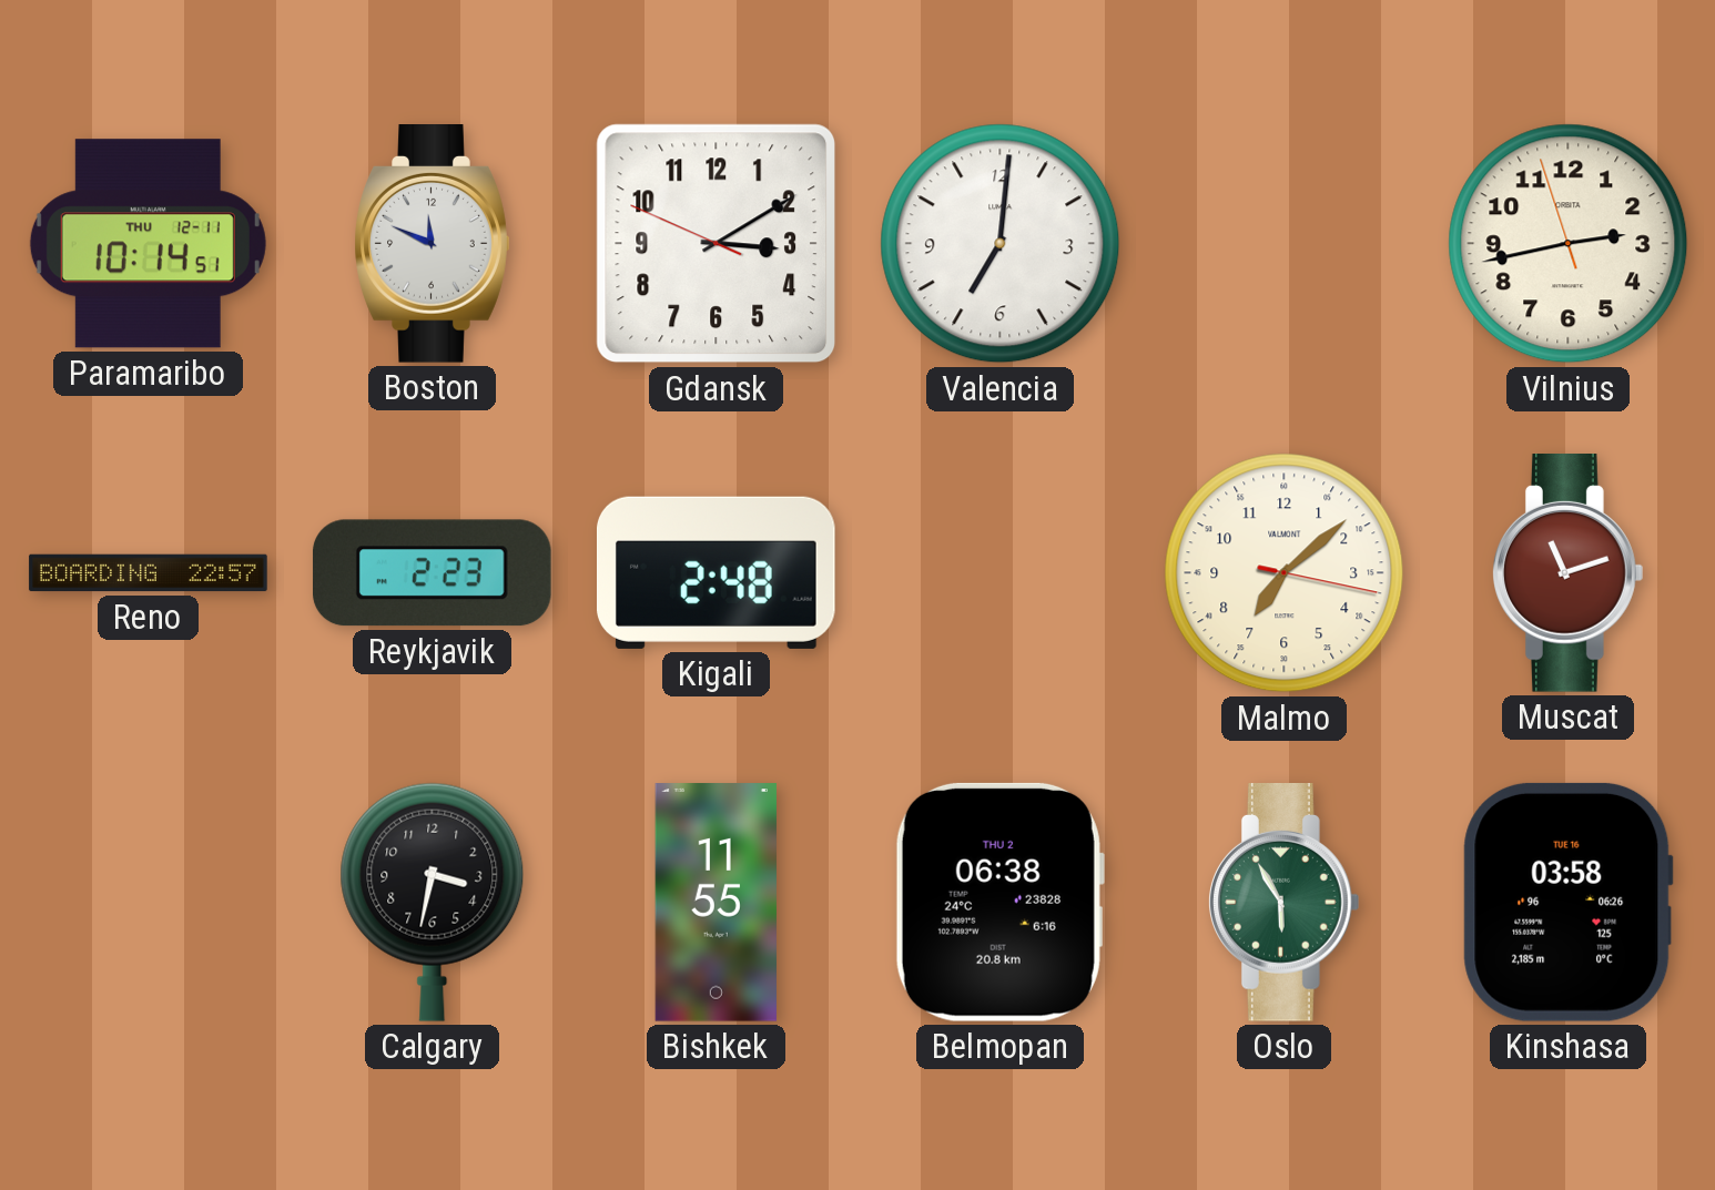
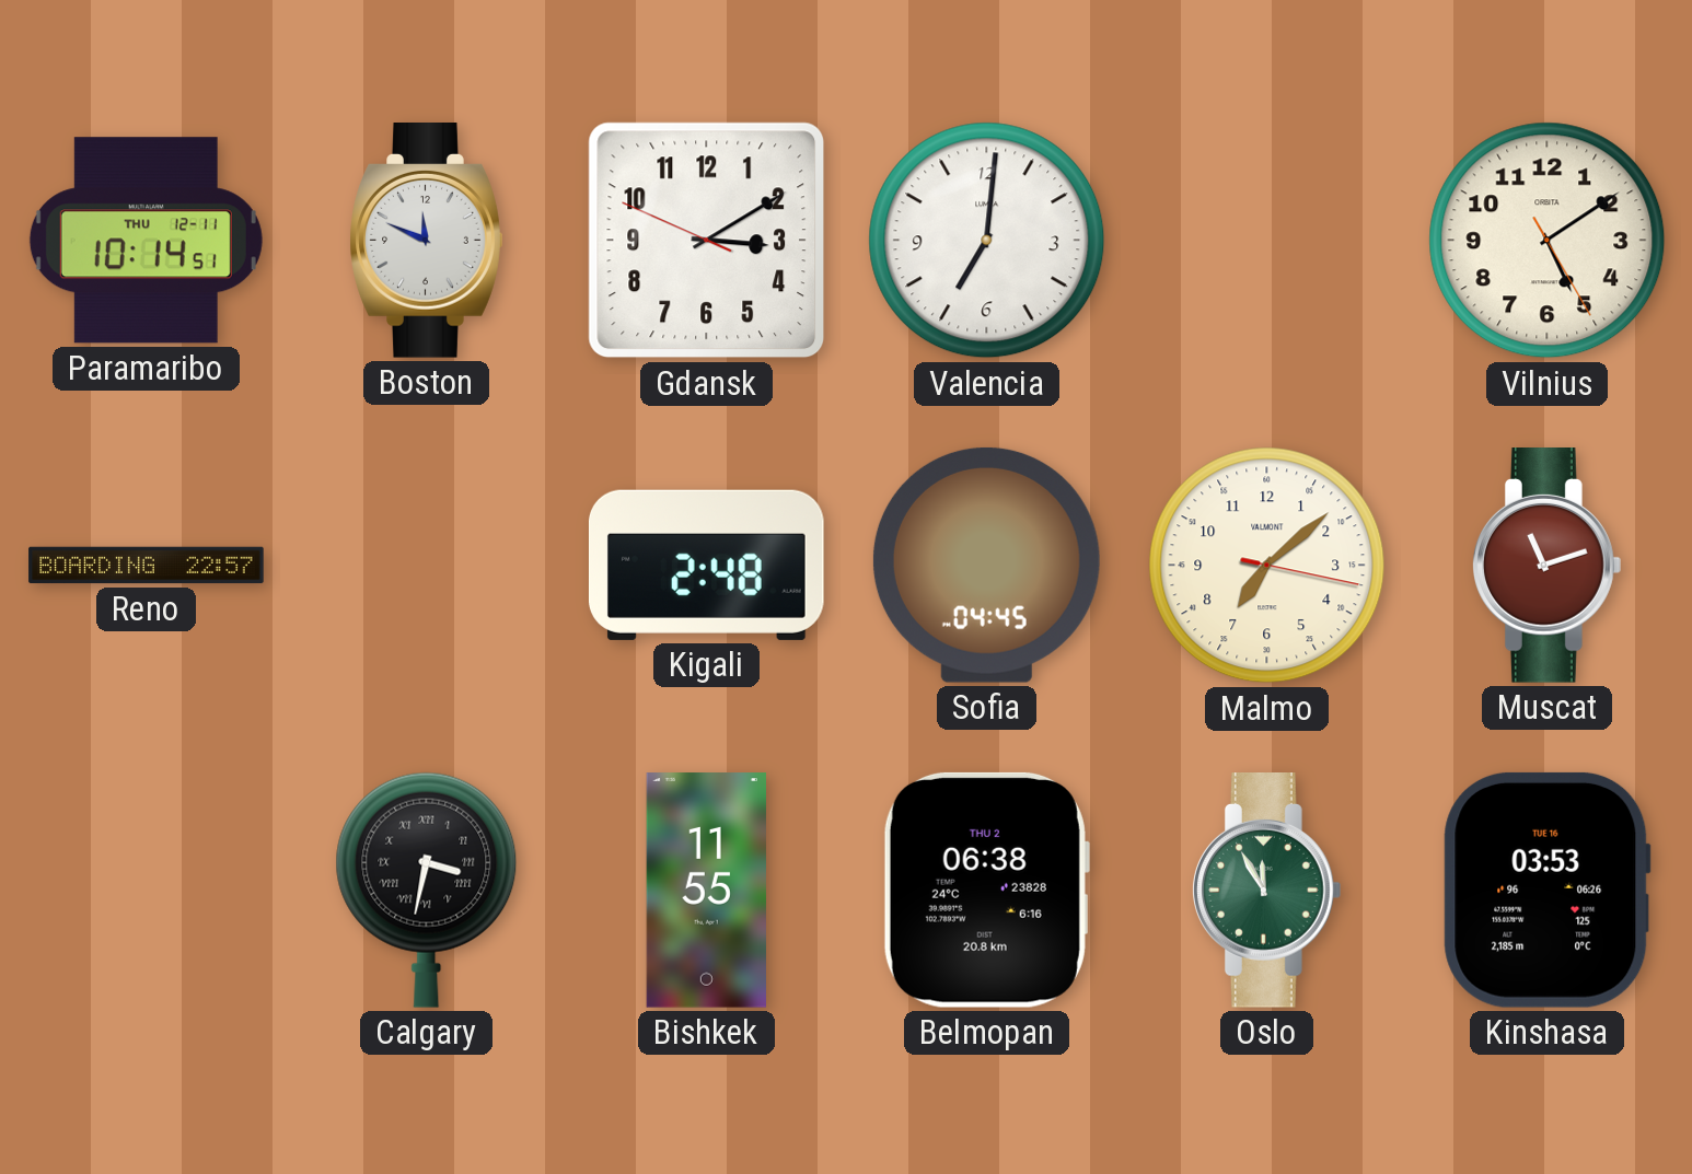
Vilnius: 2:42 -> 5:09 (1548, 241)
Reykjavik: 2:23 -> none (432, 573)
Sofia: none -> 04:45 (986, 565)
Calgary numerals: Arabic -> Roman (427, 890)
Oslo: 5:55 -> 11:55 (1267, 891)
Kinshasa: 03:58 -> 03:53 (1546, 890)
